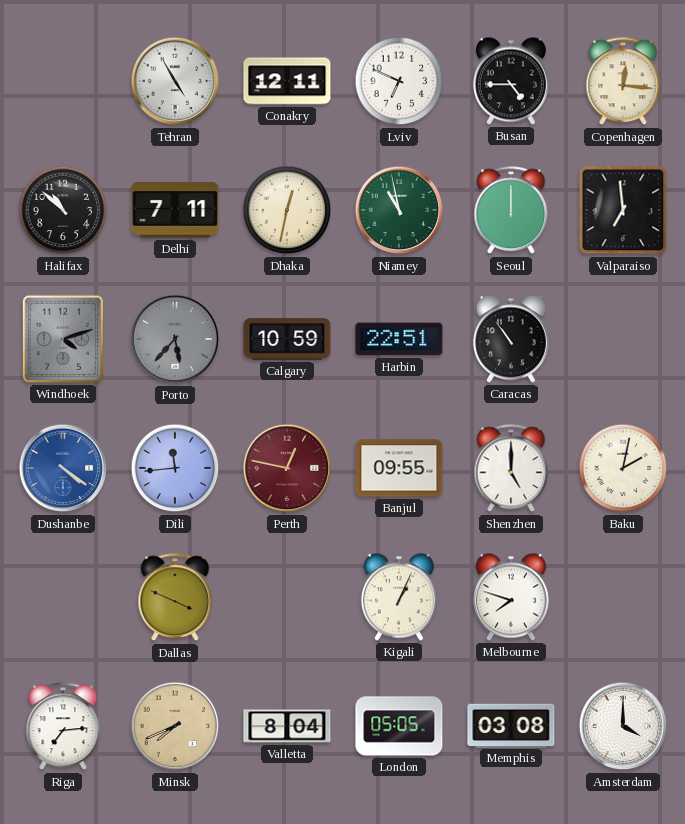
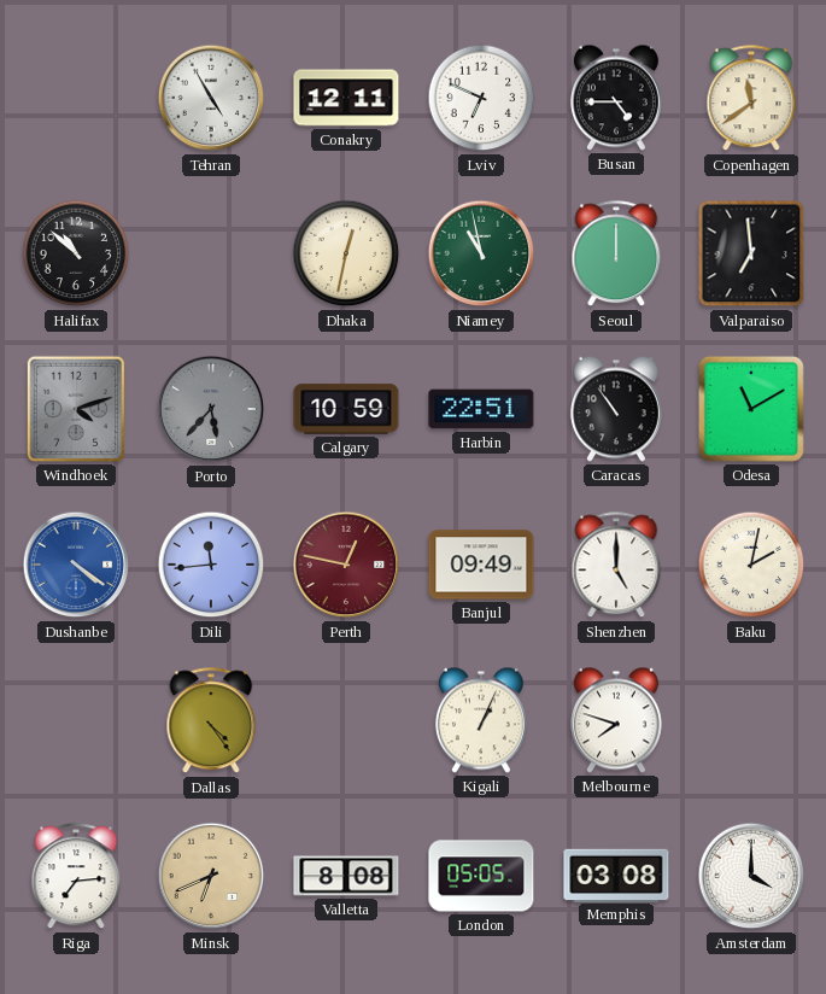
Copenhagen: 12:16 -> 11:39 (751, 99)
Delhi: 7:11 -> none (175, 210)
Odesa: none -> 11:10 (751, 409)
Banjul: 09:55 -> 09:49 (481, 565)
Dallas: 3:49 -> 4:24 (211, 721)
Minsk: 7:41 -> 6:41 (211, 876)
Valletta: 8:04 -> 8:08 (346, 876)
